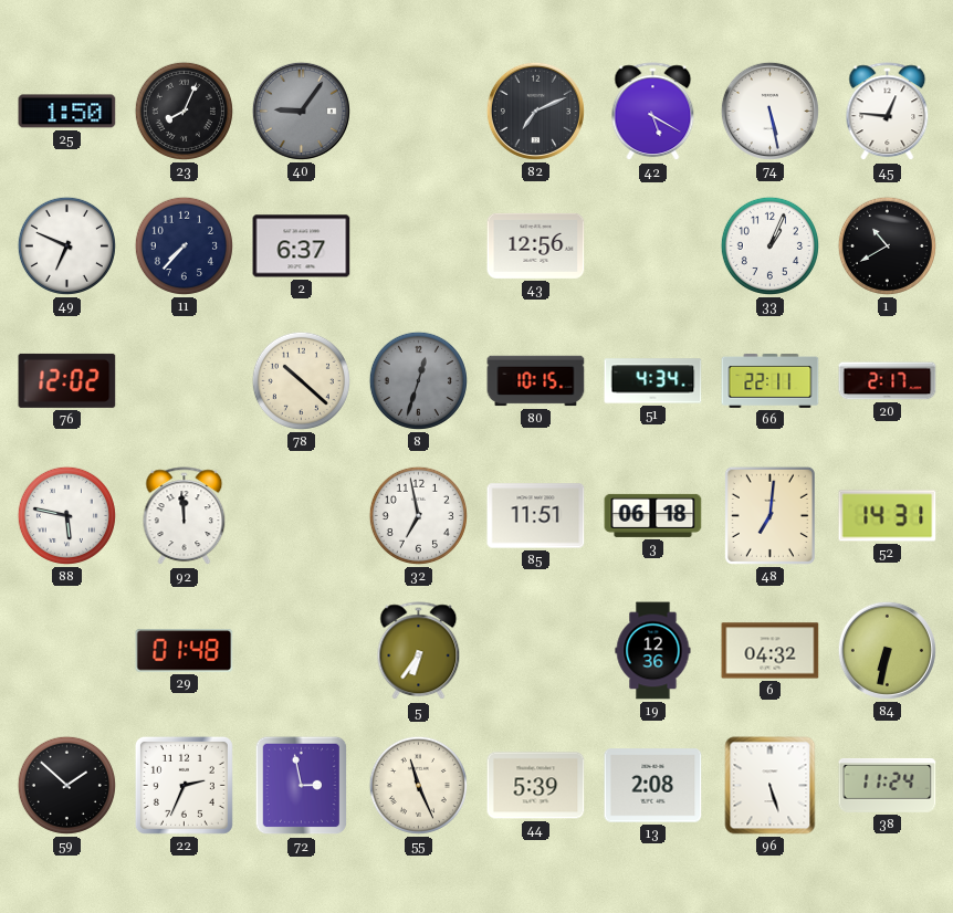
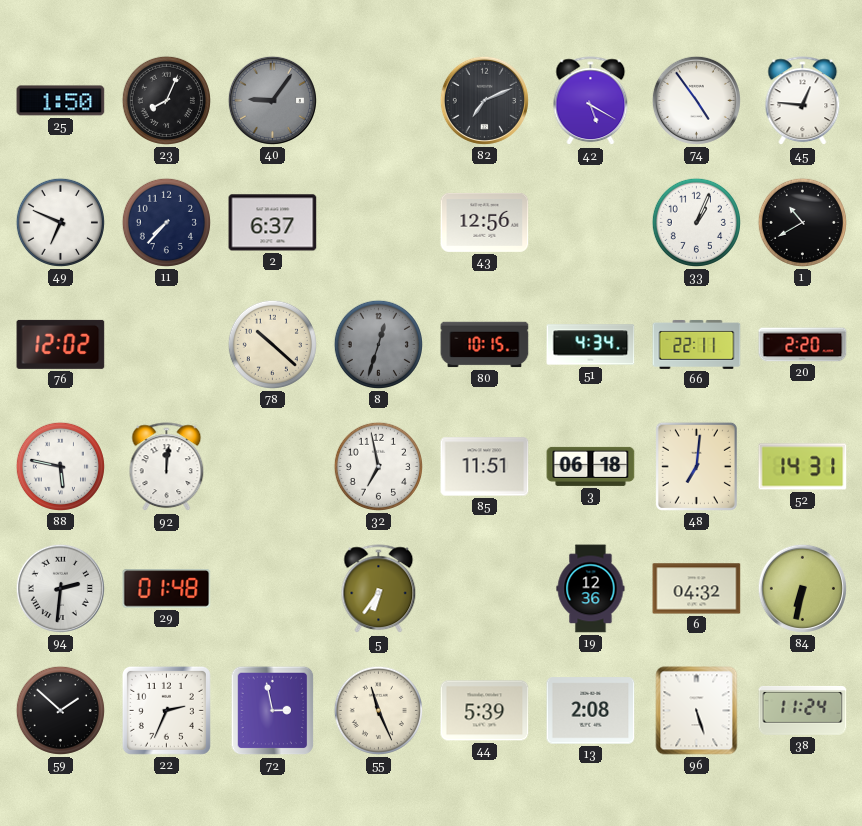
74: 5:28 -> 4:54 (696, 100)
20: 2:17 -> 2:20 (803, 345)
92: 11:59 -> 12:01 (167, 467)
94: none -> 2:31 (60, 588)
